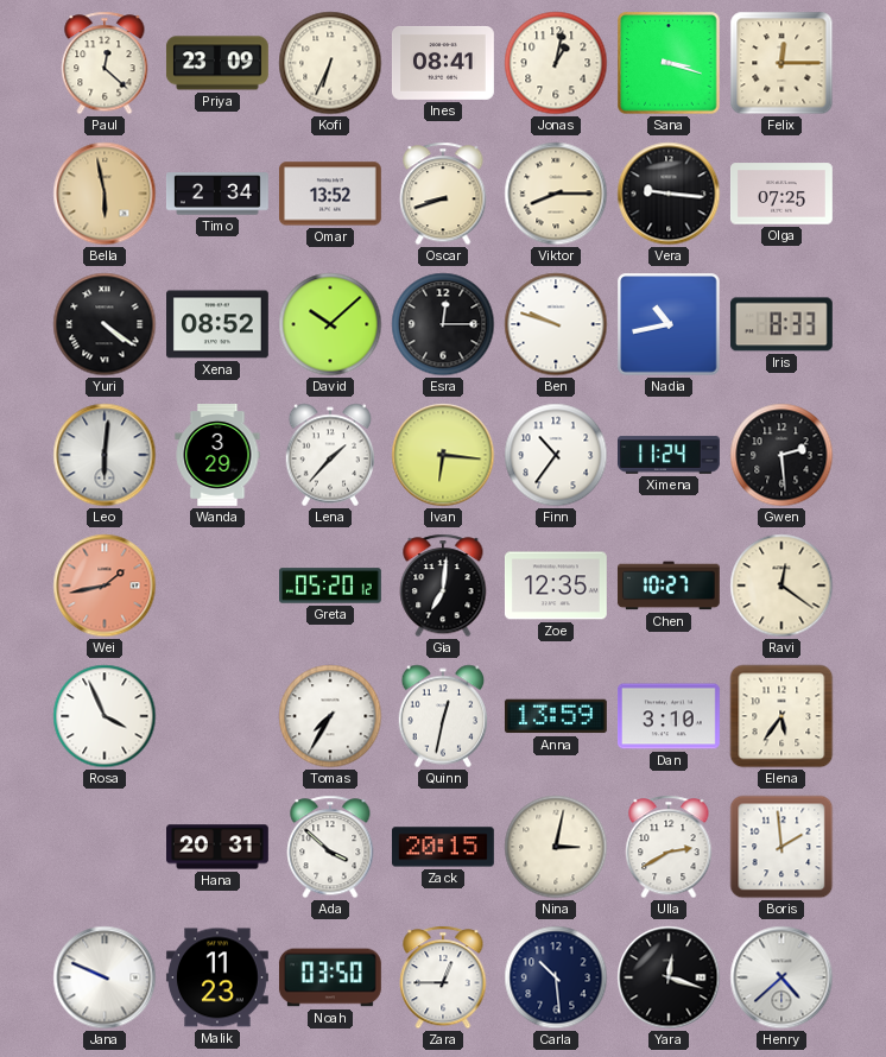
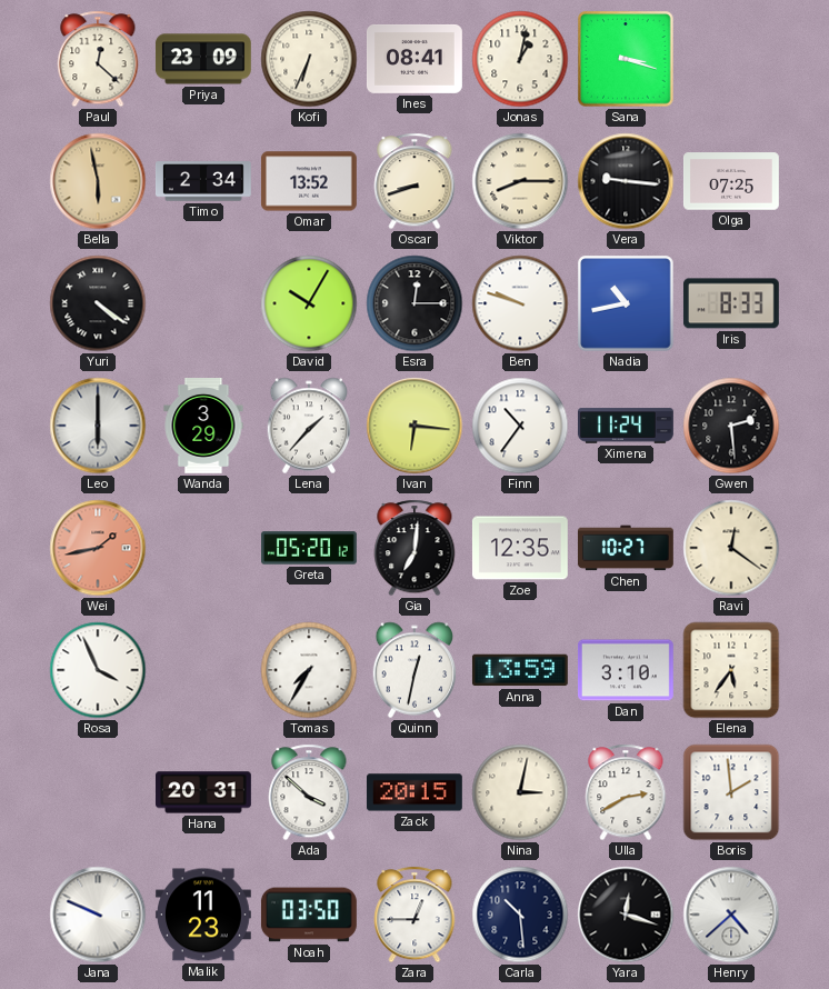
Felix: 12:15 -> none (781, 63)
Xena: 08:52 -> none (219, 324)
David: 10:08 -> 10:05 (309, 303)
Leo: 6:01 -> 6:00 (98, 426)
